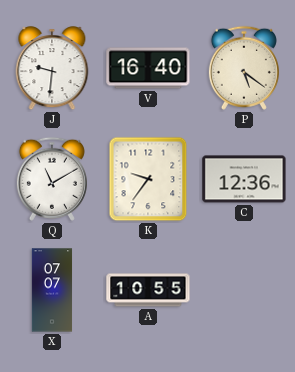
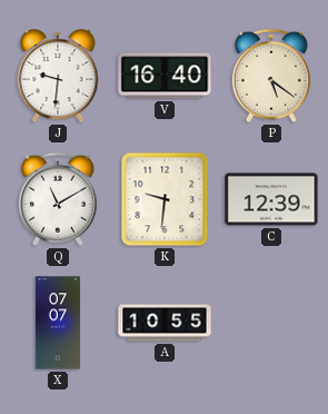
K: 9:36 -> 9:31 (165, 199)
C: 12:36 -> 12:39 (271, 199)
